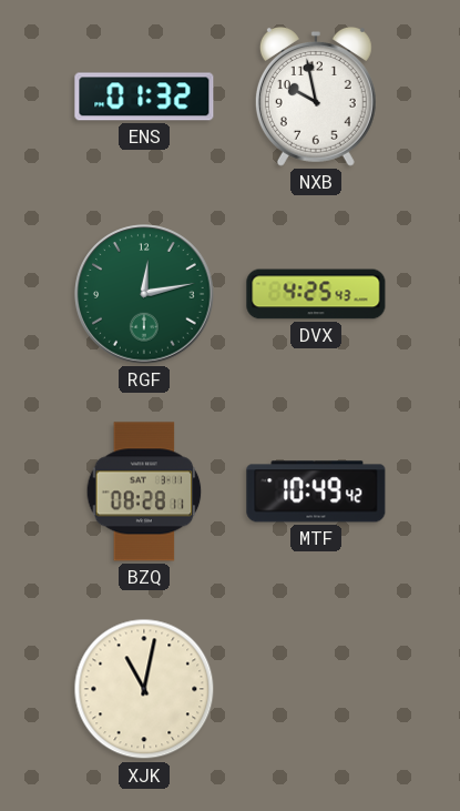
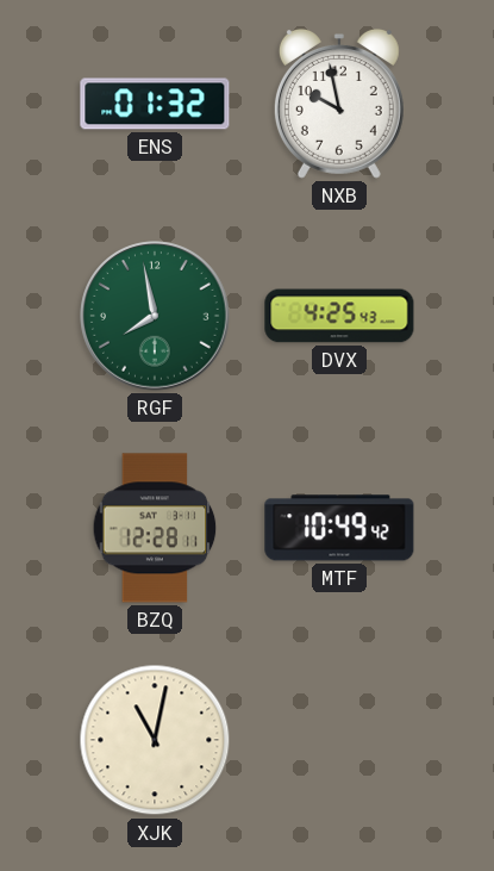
RGF: 12:13 -> 7:58 (155, 316)
BZQ: 08:28 -> 12:28 (155, 528)
